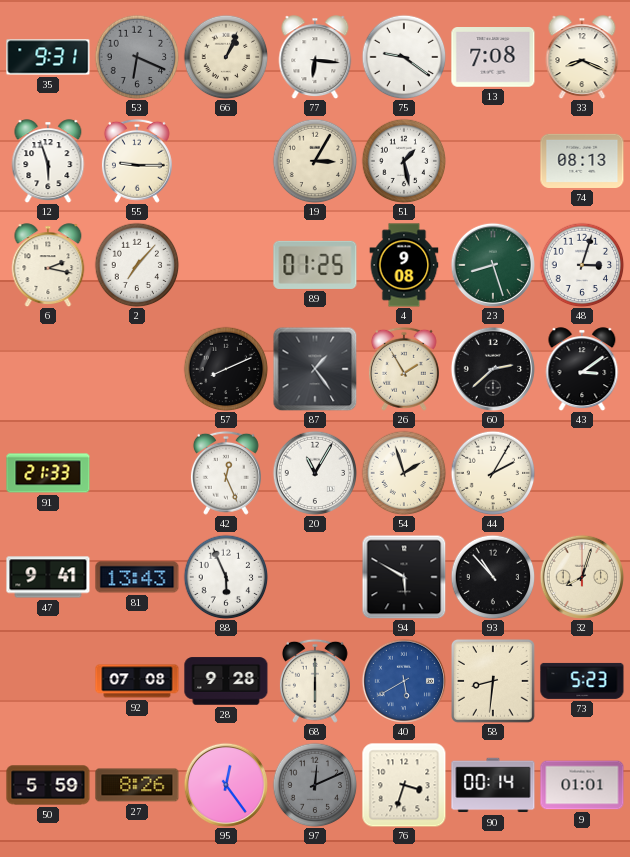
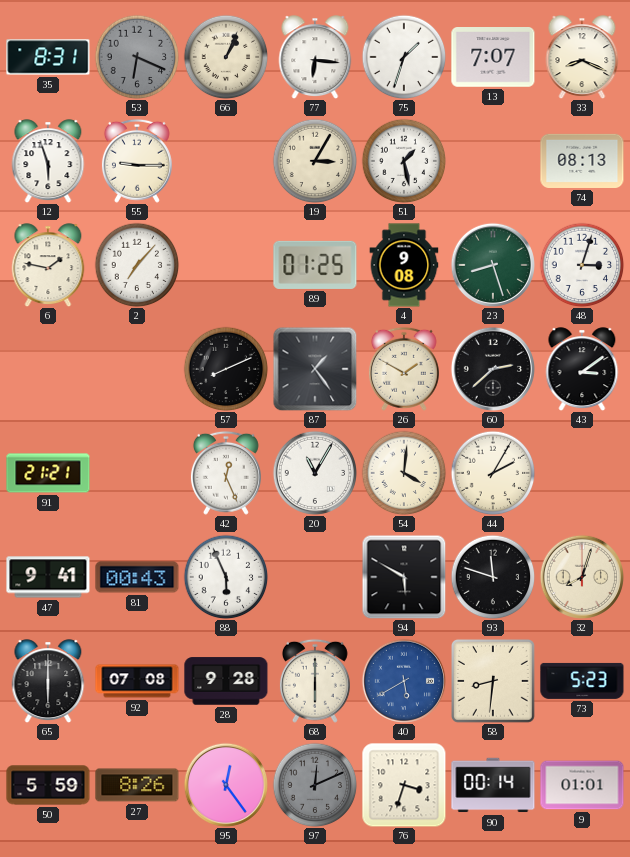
35: 9:31 -> 8:31 (48, 57)
75: 9:21 -> 1:33 (404, 57)
13: 7:08 -> 7:07 (493, 58)
6: 2:17 -> 1:47 (48, 265)
26: 1:55 -> 1:50 (404, 369)
91: 21:33 -> 21:21 (48, 473)
54: 1:57 -> 4:01 (404, 473)
81: 13:43 -> 00:43 (137, 577)
93: 10:53 -> 11:48 (493, 577)
65: none -> 6:00 (48, 681)
